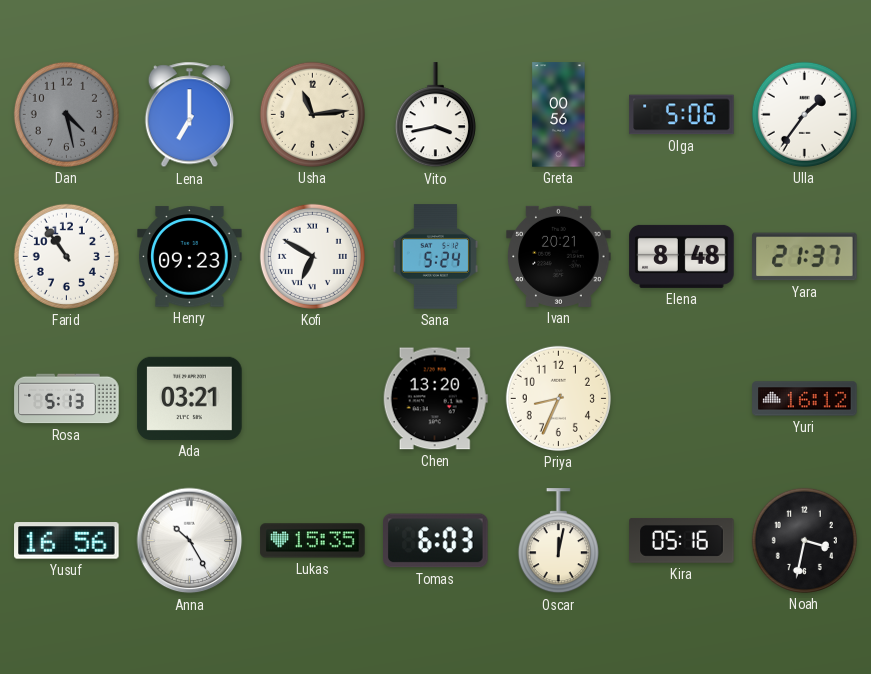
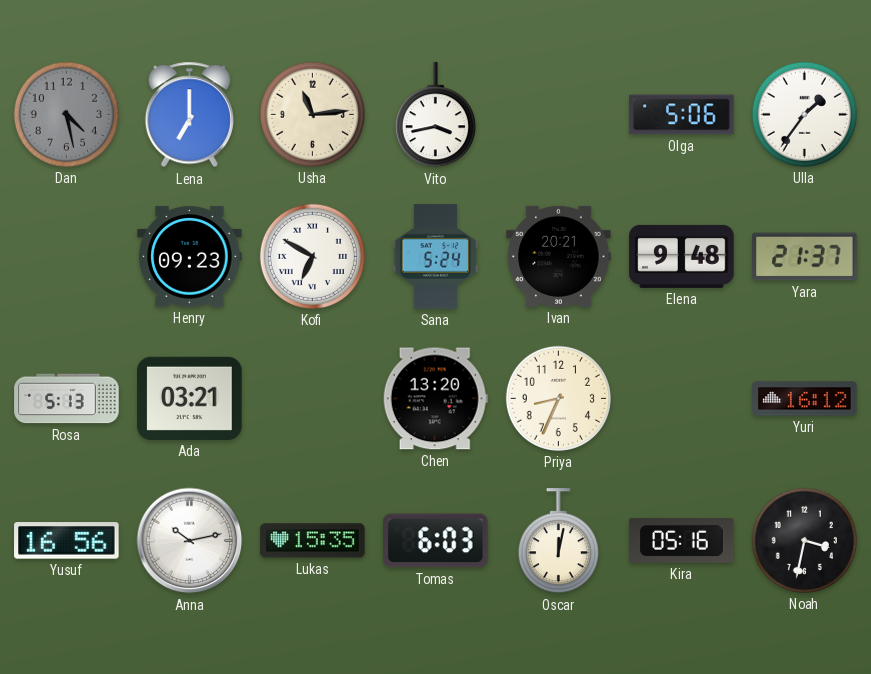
Greta: 00:56 -> none (559, 115)
Farid: 10:54 -> none (66, 256)
Elena: 8:48 -> 9:48 (682, 256)
Anna: 10:25 -> 10:13 (190, 541)
